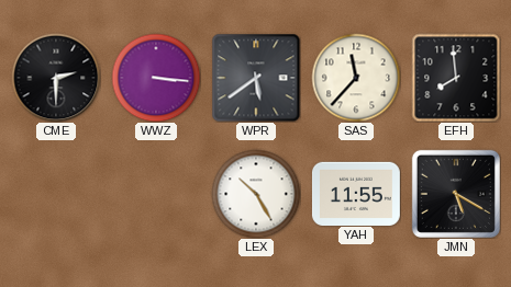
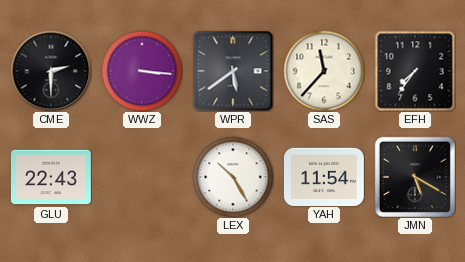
EFH: 7:59 -> 7:36 (415, 71)
GLU: none -> 22:43 (51, 177)
YAH: 11:55 -> 11:54 (324, 176)
